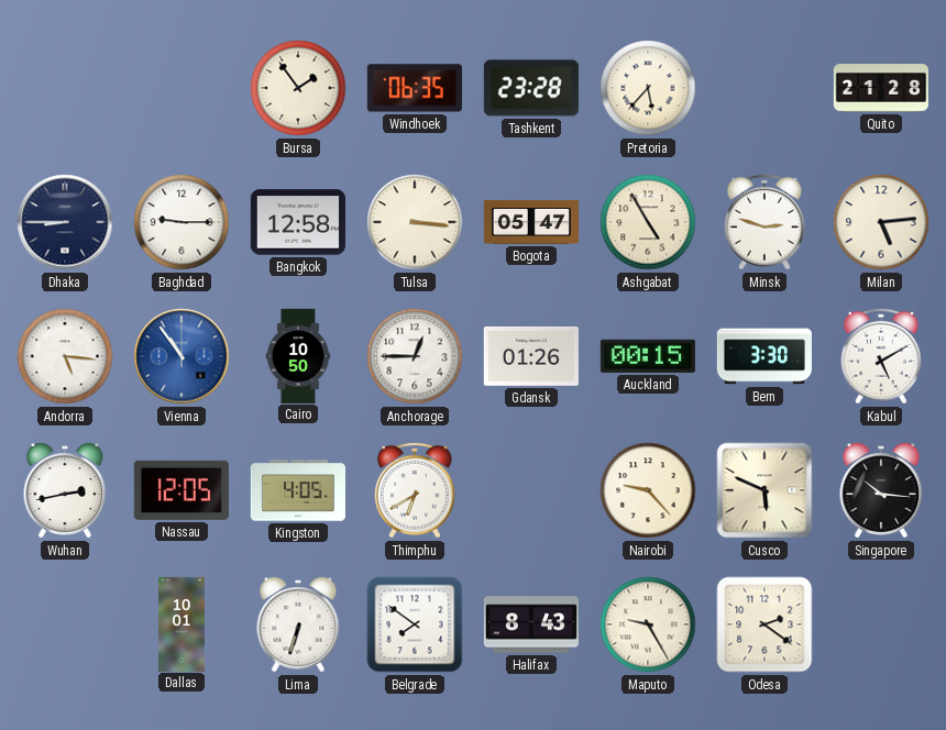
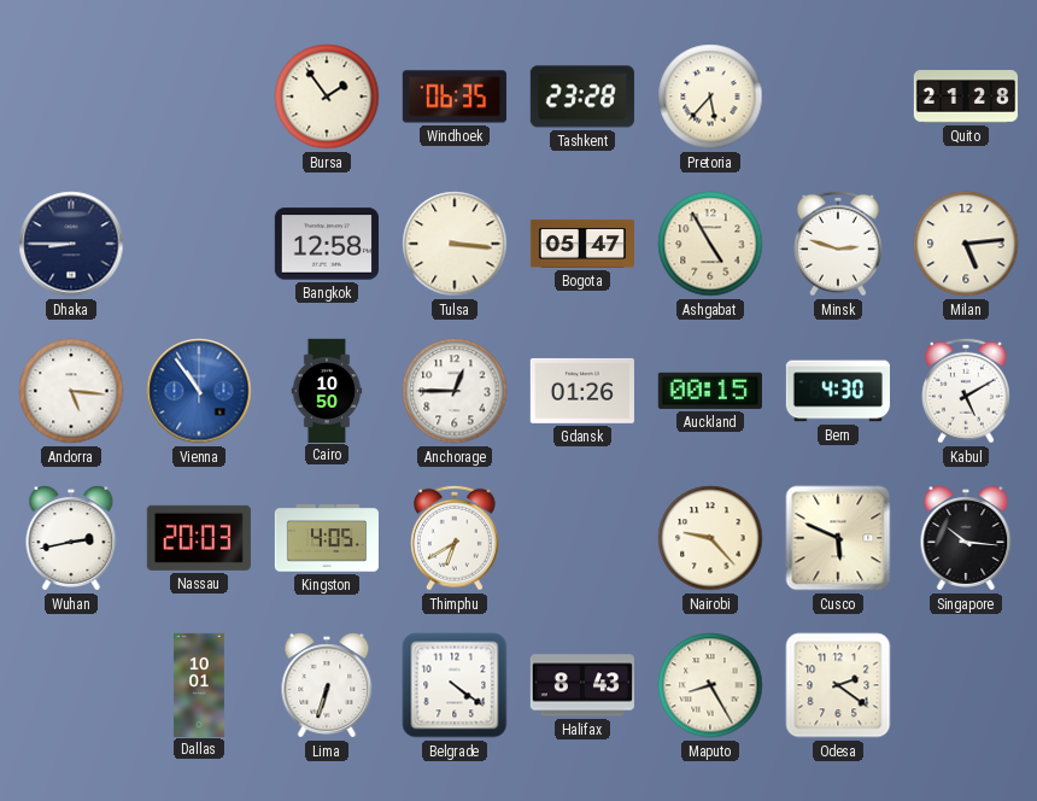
Baghdad: 9:15 -> none (182, 222)
Bern: 3:30 -> 4:30 (838, 391)
Nassau: 12:05 -> 20:03 (199, 538)
Belgrade: 7:51 -> 4:21 (455, 685)
Maputo: 9:25 -> 8:25 (710, 685)
